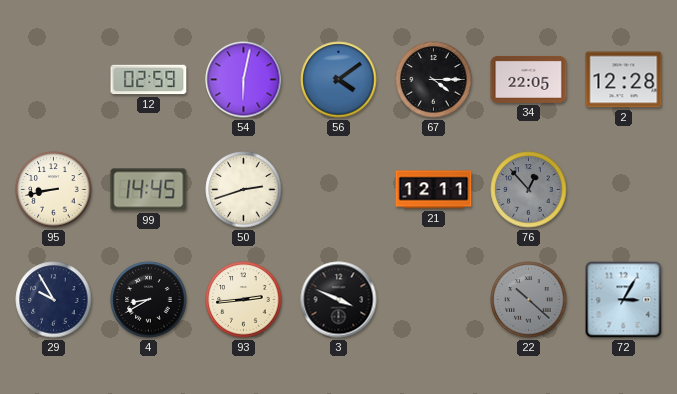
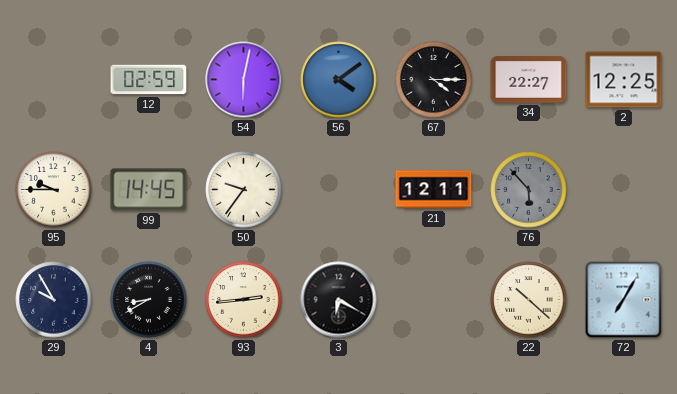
34: 22:05 -> 22:27 (529, 79)
2: 12:28 -> 12:25 (624, 80)
95: 8:43 -> 9:45 (54, 190)
50: 2:42 -> 9:36 (244, 190)
76: 12:53 -> 5:53 (529, 190)
3: 3:49 -> 6:20 (339, 300)
22 dial: grey -> cream (529, 300)
72: 3:05 -> 7:05 (624, 300)
